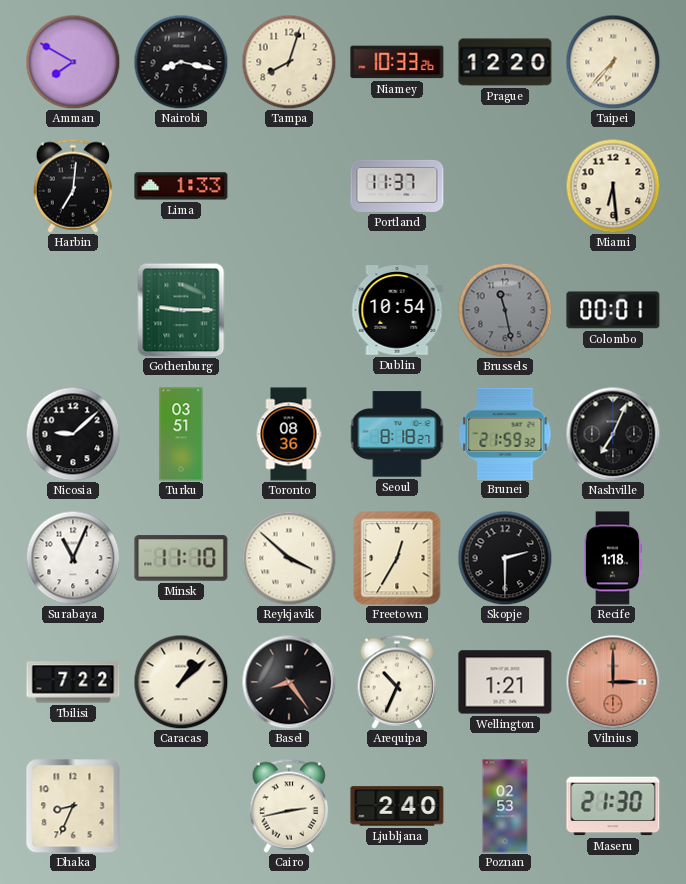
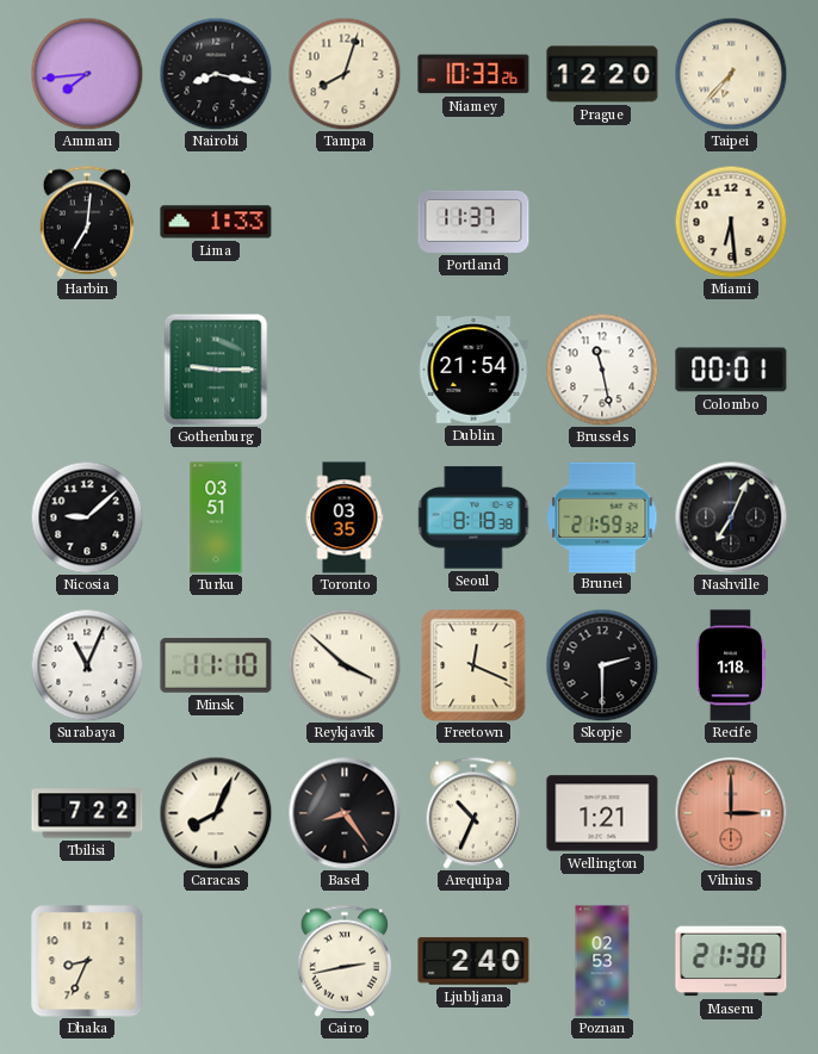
Amman: 7:50 -> 7:44 (87, 74)
Dublin: 10:54 -> 21:54 (473, 370)
Brussels dial: grey -> white (602, 370)
Toronto: 08:36 -> 03:35 (345, 517)
Seoul: 8:18:27 -> 8:18:38 (473, 517)
Freetown: 12:35 -> 12:19 (473, 665)
Caracas: 1:08 -> 8:04 (216, 813)
